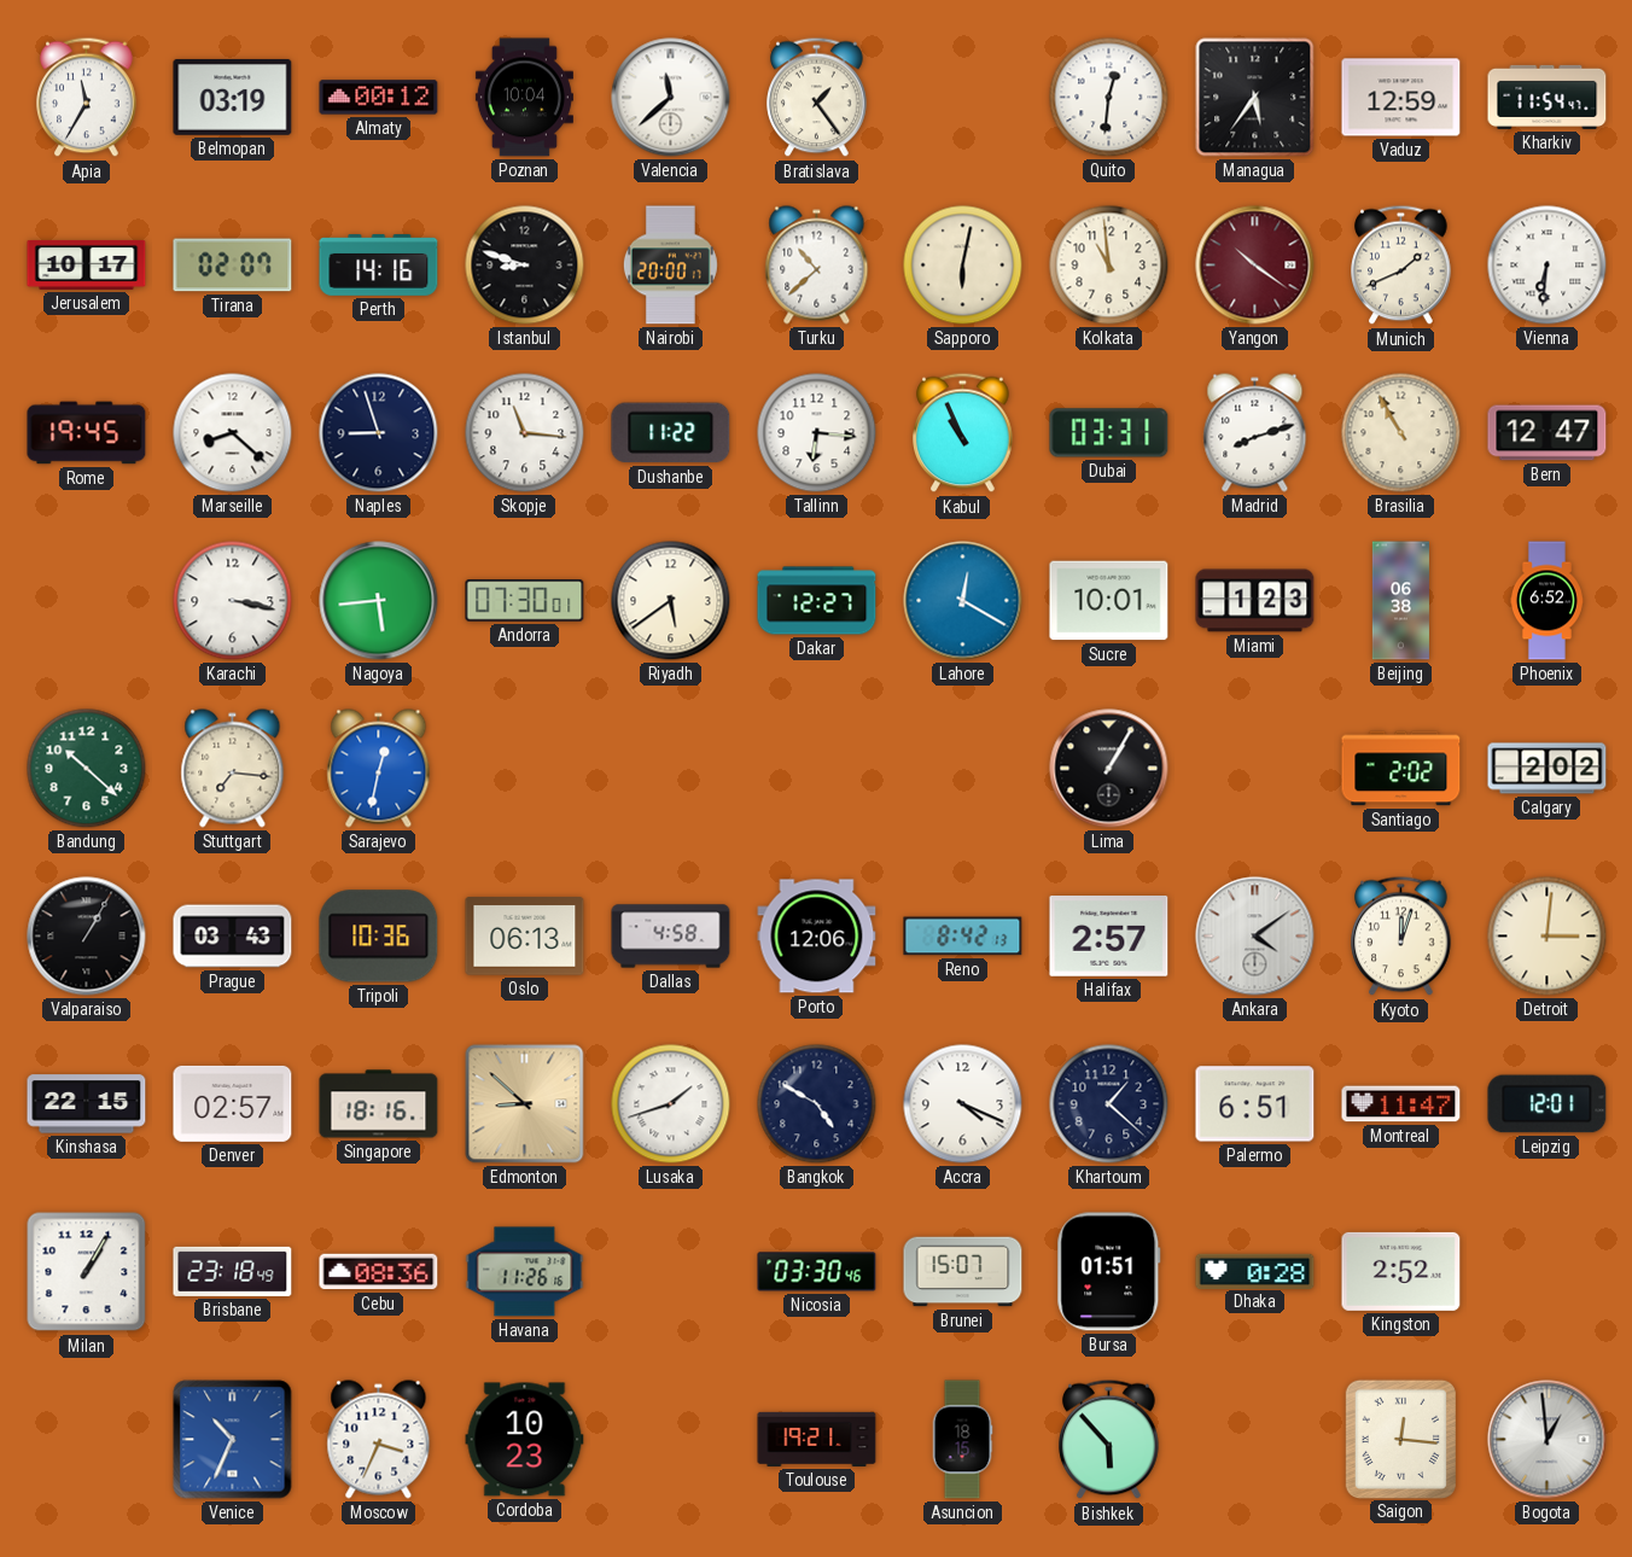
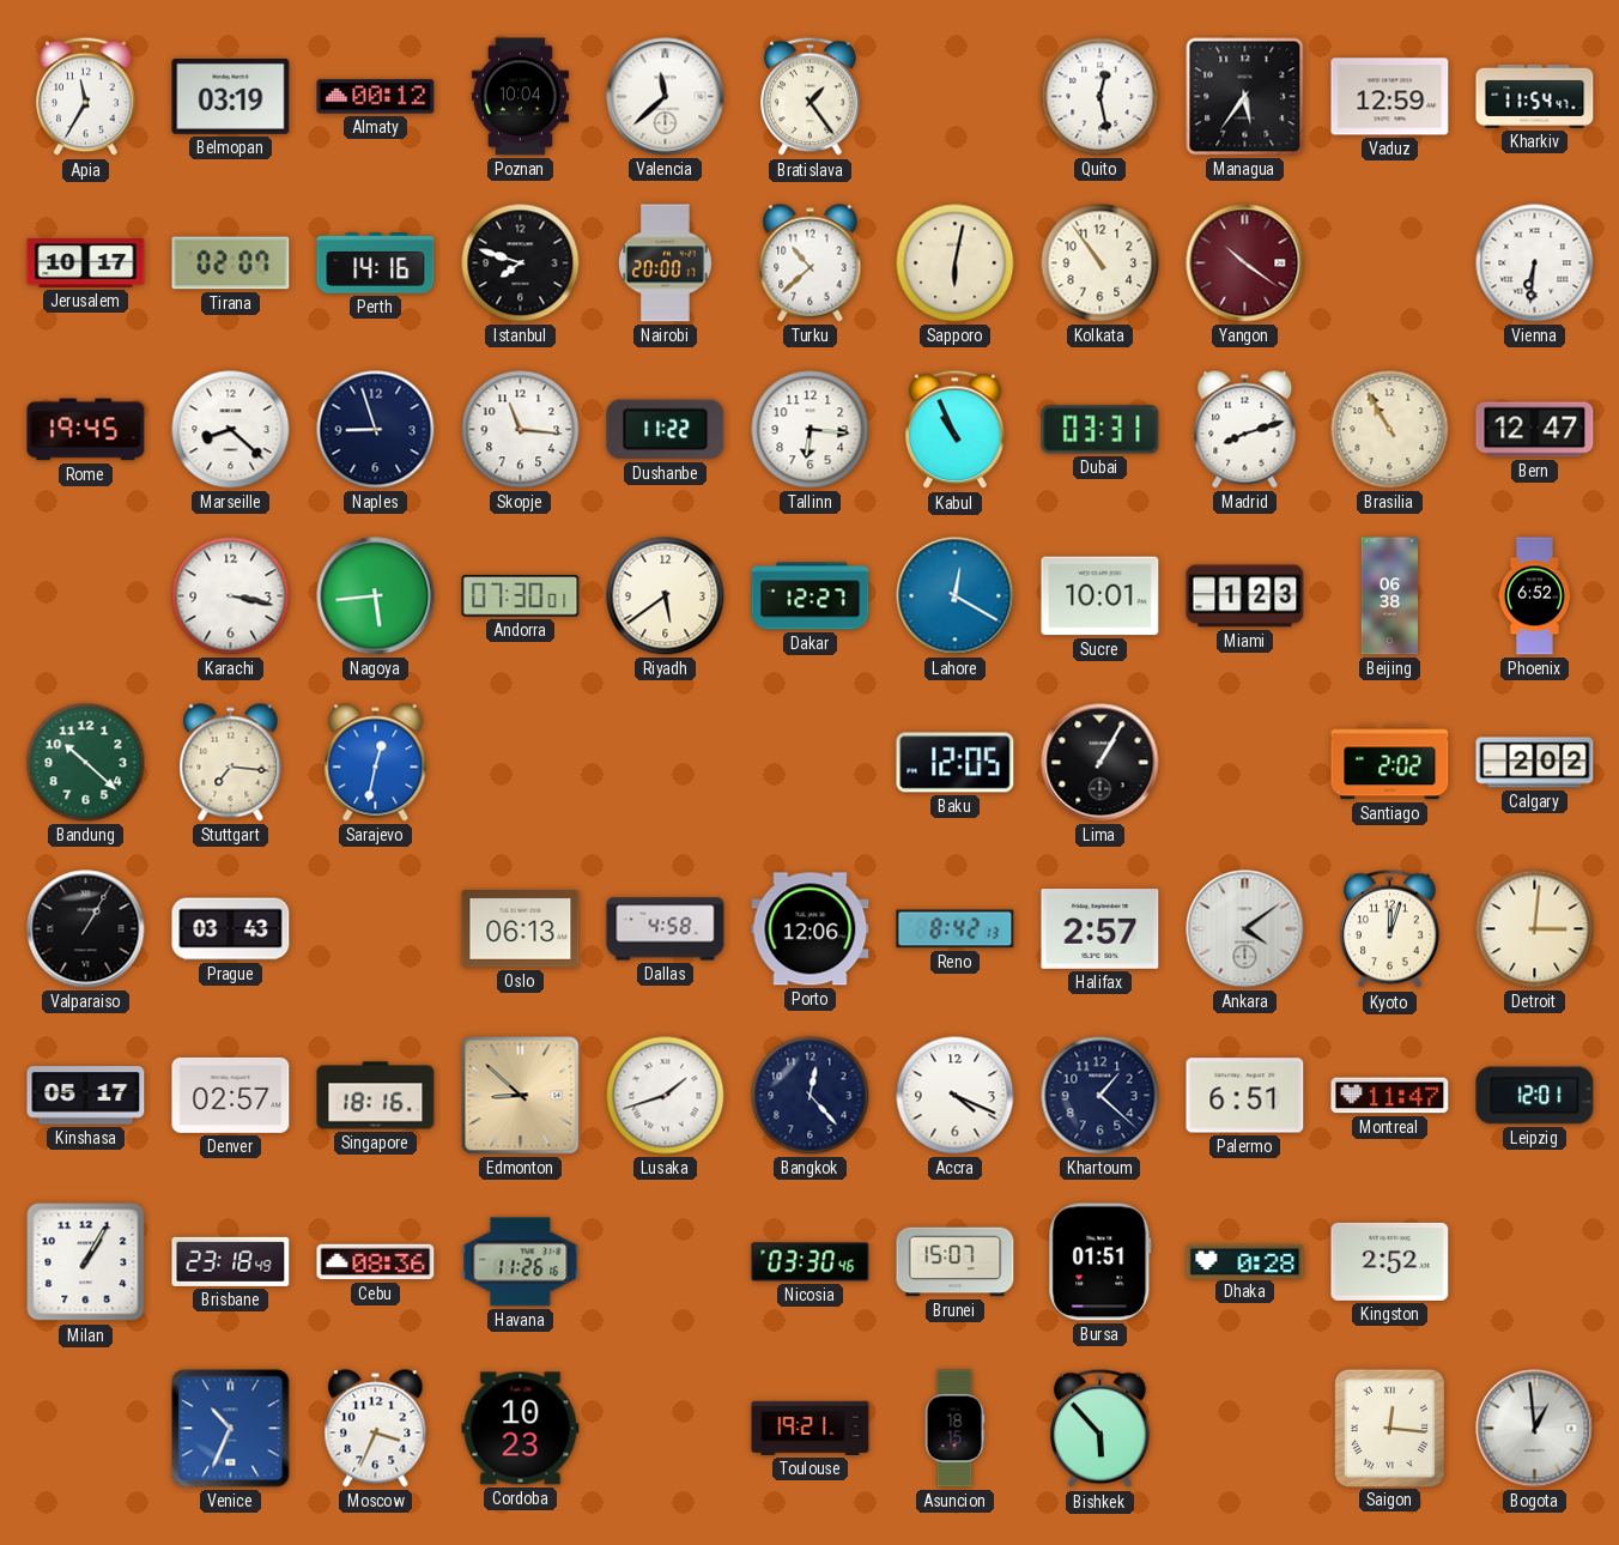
Quito: 12:31 -> 12:28 (1100, 97)
Istanbul: 8:48 -> 7:48 (521, 263)
Kolkata: 10:59 -> 10:54 (1100, 263)
Munich: 1:41 -> none (1401, 266)
Baku: none -> 12:05 (956, 763)
Tripoli: 10:36 -> none (379, 937)
Kinshasa: 22:15 -> 05:17 (86, 1096)
Bangkok: 4:50 -> 12:23 (811, 1096)
